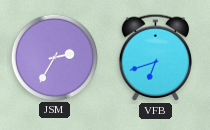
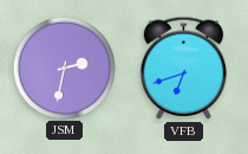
JSM: 2:35 -> 2:32 (64, 68)
